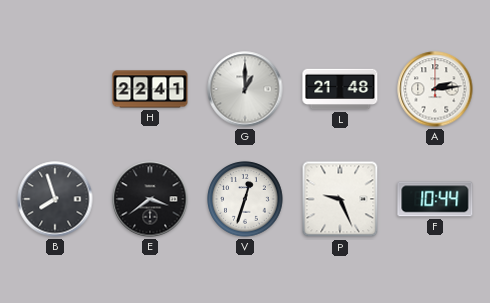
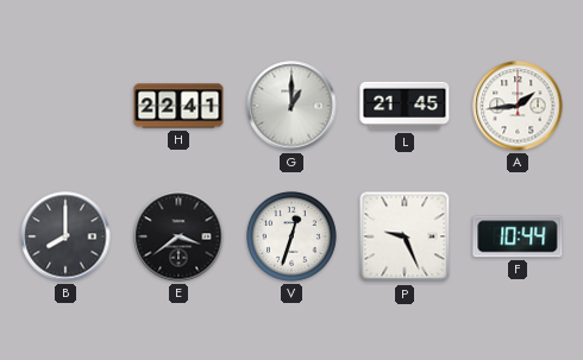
L: 21:48 -> 21:45 (405, 106)
A: 2:14 -> 1:44 (518, 106)
B: 7:57 -> 8:00 (65, 236)
